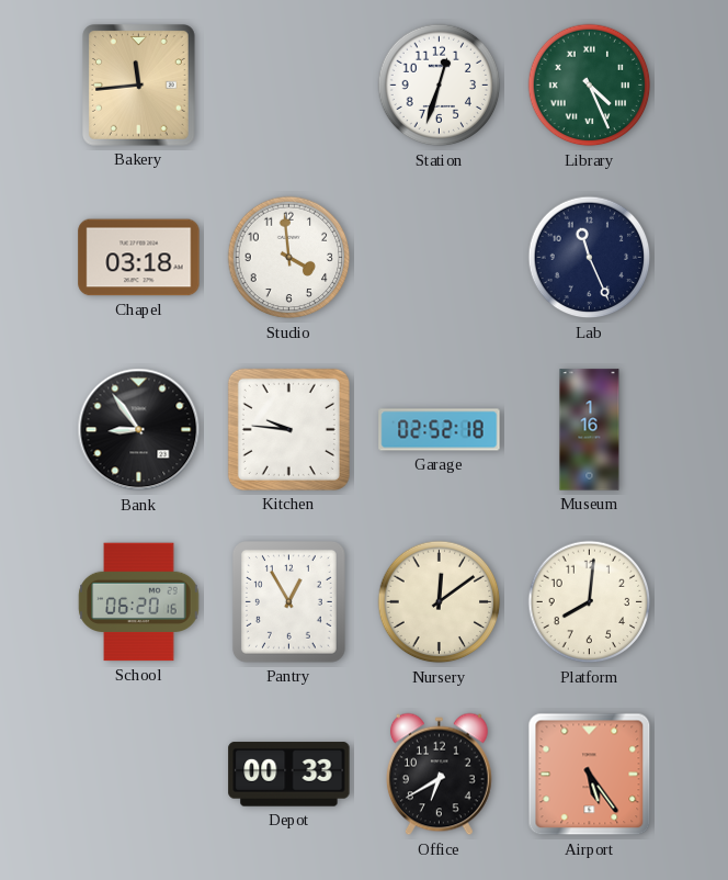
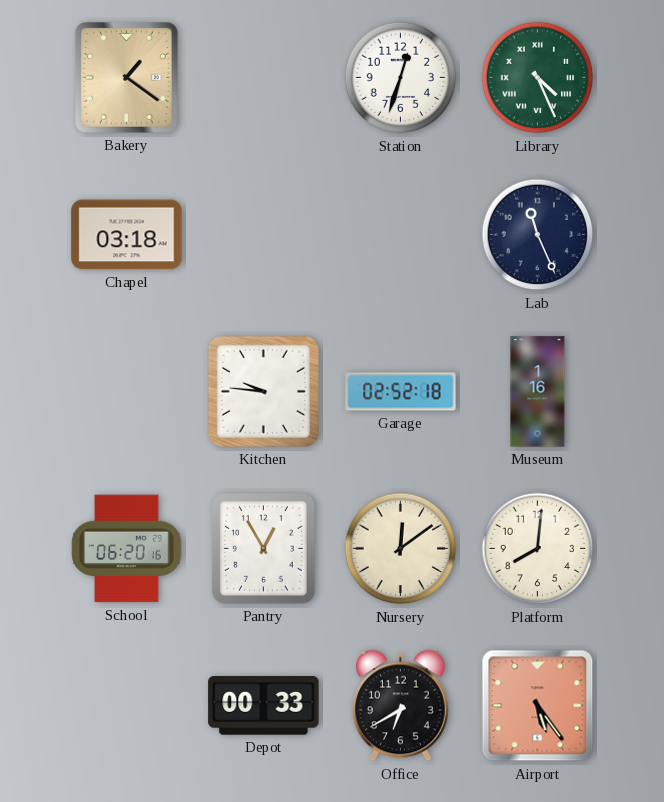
Bakery: 11:44 -> 1:21 (127, 78)
Studio: 3:59 -> none (289, 258)
Bank: 8:54 -> none (139, 430)
